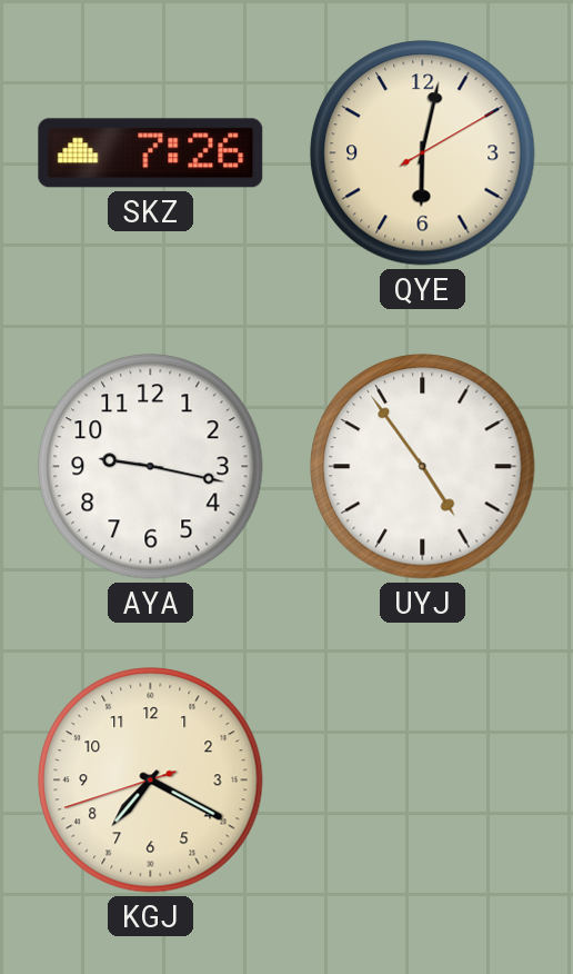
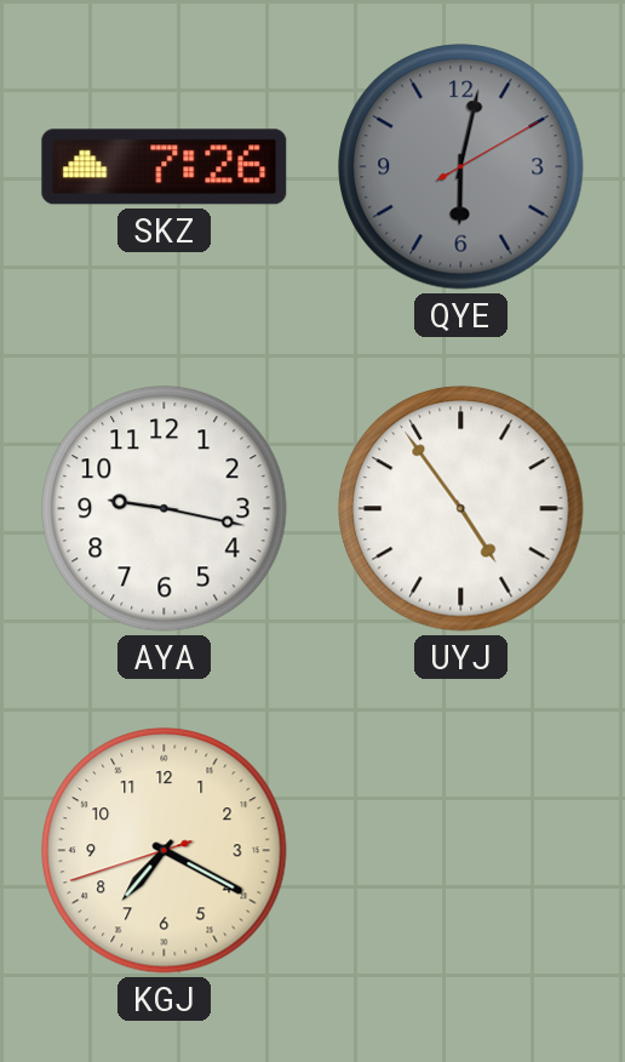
QYE dial: cream -> grey (461, 167)
